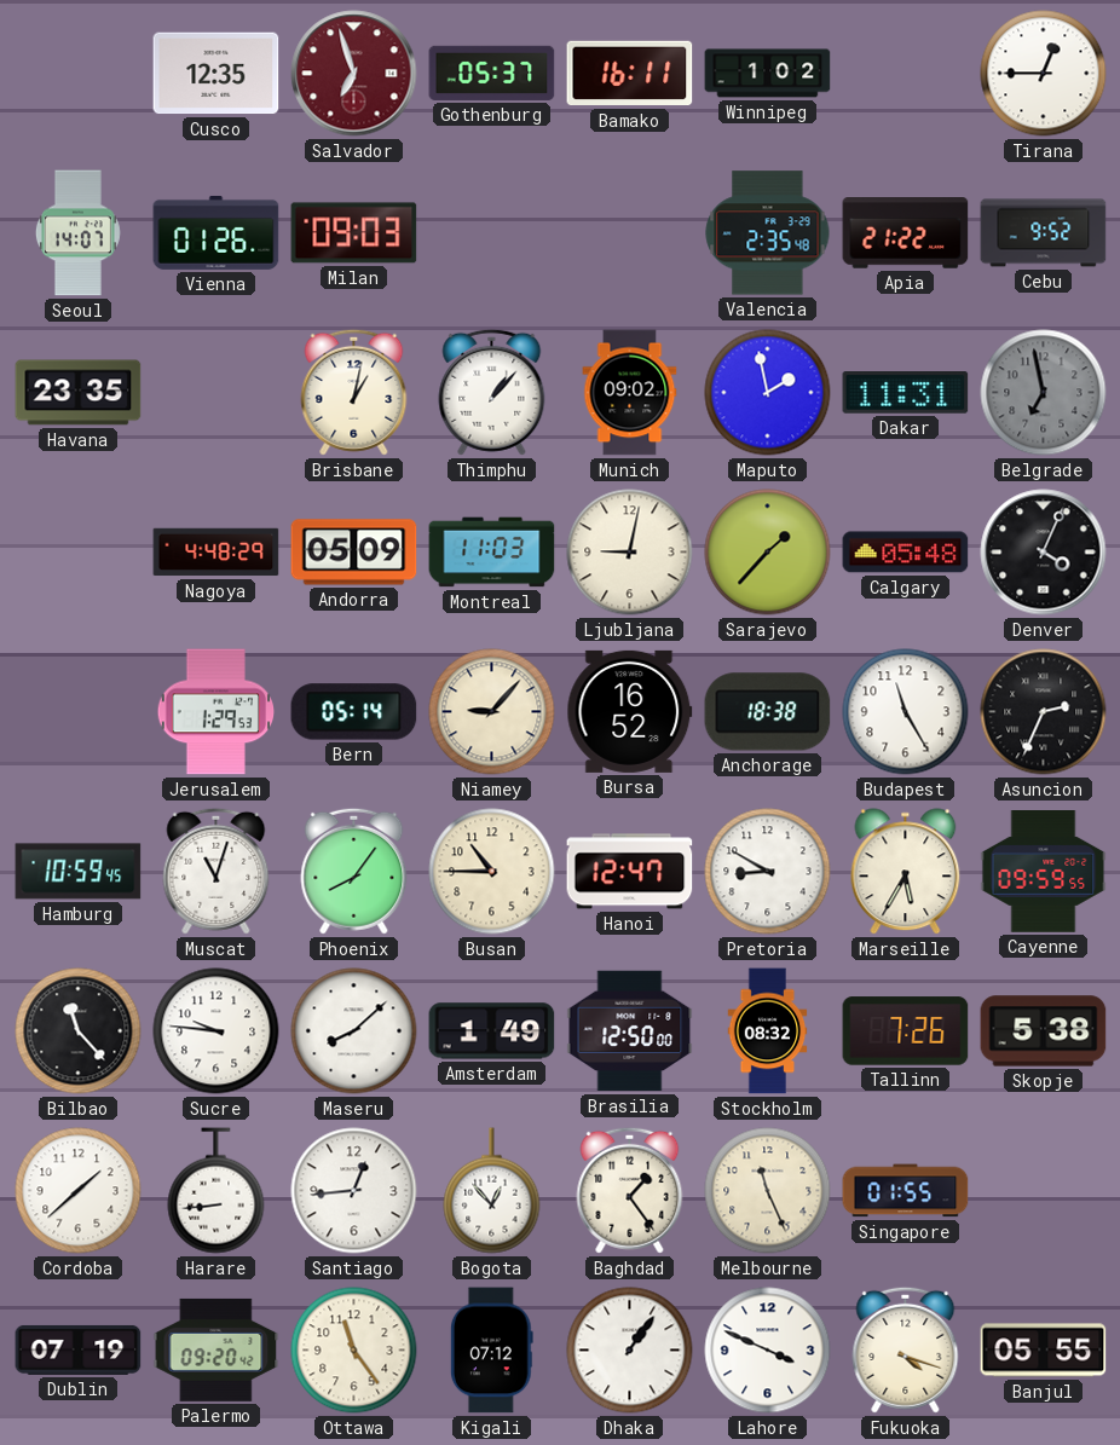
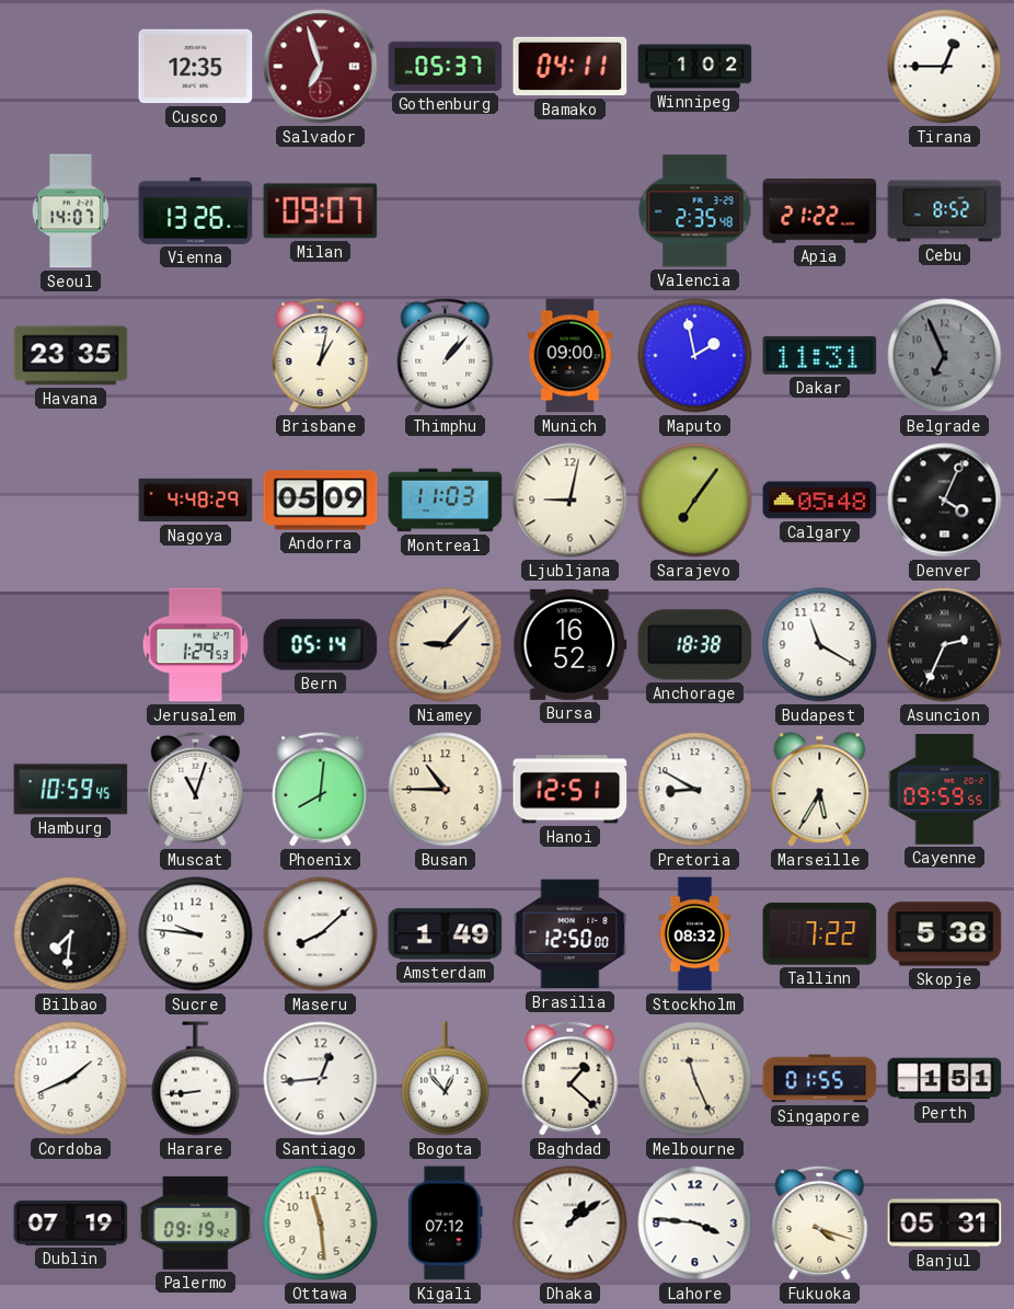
Bamako: 16:11 -> 04:11 (571, 67)
Vienna: 01:26 -> 13:26 (196, 210)
Milan: 09:03 -> 09:07 (321, 211)
Cebu: 9:52 -> 8:52 (945, 211)
Munich: 09:02 -> 09:00 (571, 356)
Belgrade: 6:58 -> 6:56 (945, 356)
Sarajevo: 1:37 -> 7:06 (695, 501)
Budapest: 11:25 -> 11:20 (820, 645)
Phoenix: 8:06 -> 8:01 (321, 789)
Hanoi: 12:47 -> 12:51 (571, 790)
Bilbao: 11:23 -> 7:31 (71, 934)
Tallinn: 7:26 -> 7:22 (820, 934)
Cordoba: 1:38 -> 1:41 (71, 1079)
Baghdad: 1:24 -> 1:22 (571, 1078)
Perth: none -> 1:51 (945, 1079)
Palermo: 09:20 -> 09:19 (196, 1222)
Ottawa: 11:24 -> 11:29 (321, 1224)
Dhaka: 1:06 -> 1:09 (571, 1224)
Lahore: 3:49 -> 3:46 (695, 1224)
Banjul: 05:55 -> 05:31 (945, 1224)
